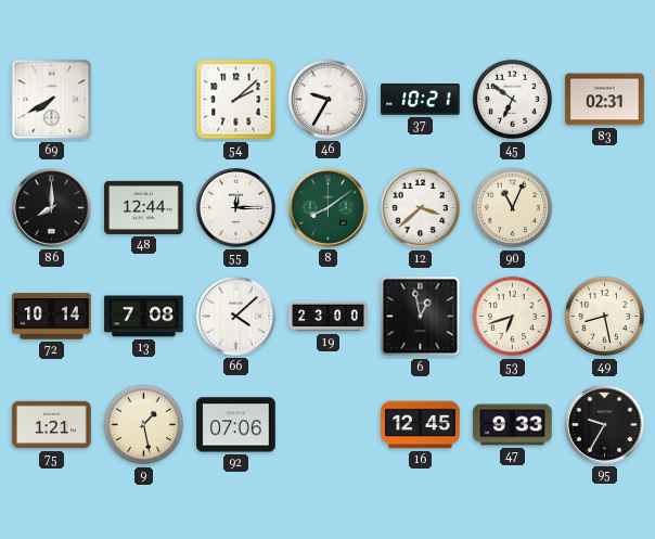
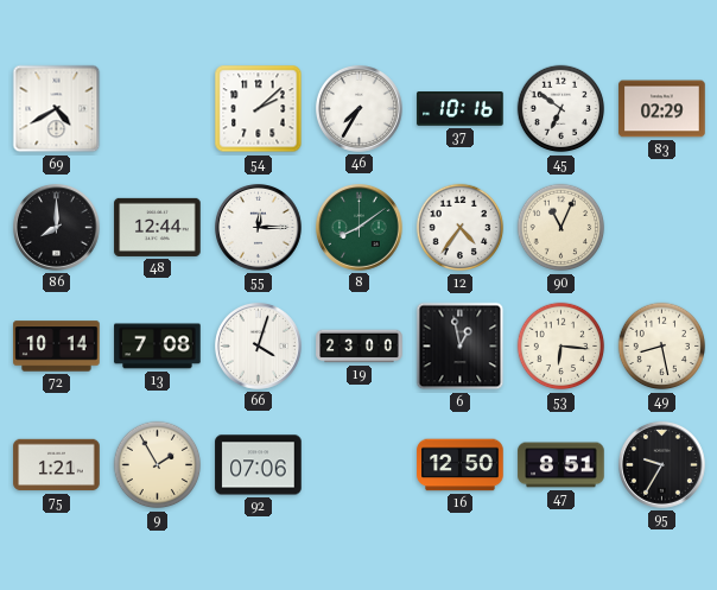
69: 7:40 -> 4:40 (57, 109)
46: 9:35 -> 7:35 (360, 109)
37: 10:21 -> 10:16 (461, 109)
83: 02:31 -> 02:29 (662, 109)
12: 3:38 -> 4:36 (461, 228)
66: 4:08 -> 4:03 (259, 347)
53: 6:42 -> 6:16 (561, 347)
9: 1:28 -> 1:55 (158, 465)
16: 12:45 -> 12:50 (461, 465)
47: 9:33 -> 8:51 (561, 465)
